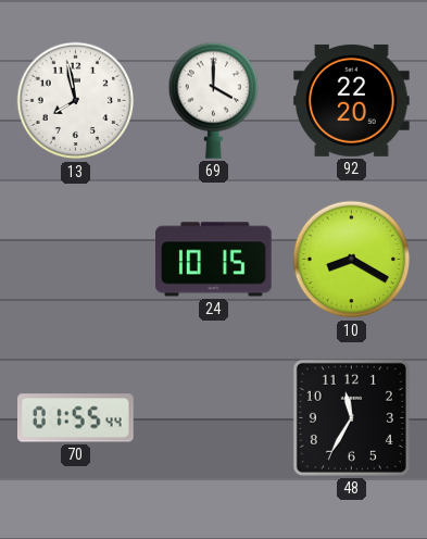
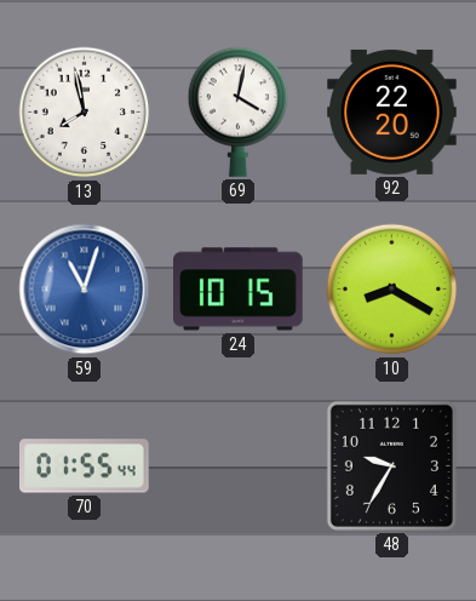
69: 4:00 -> 4:02 (239, 111)
59: none -> 11:03 (85, 290)
48: 11:35 -> 9:35 (391, 465)
